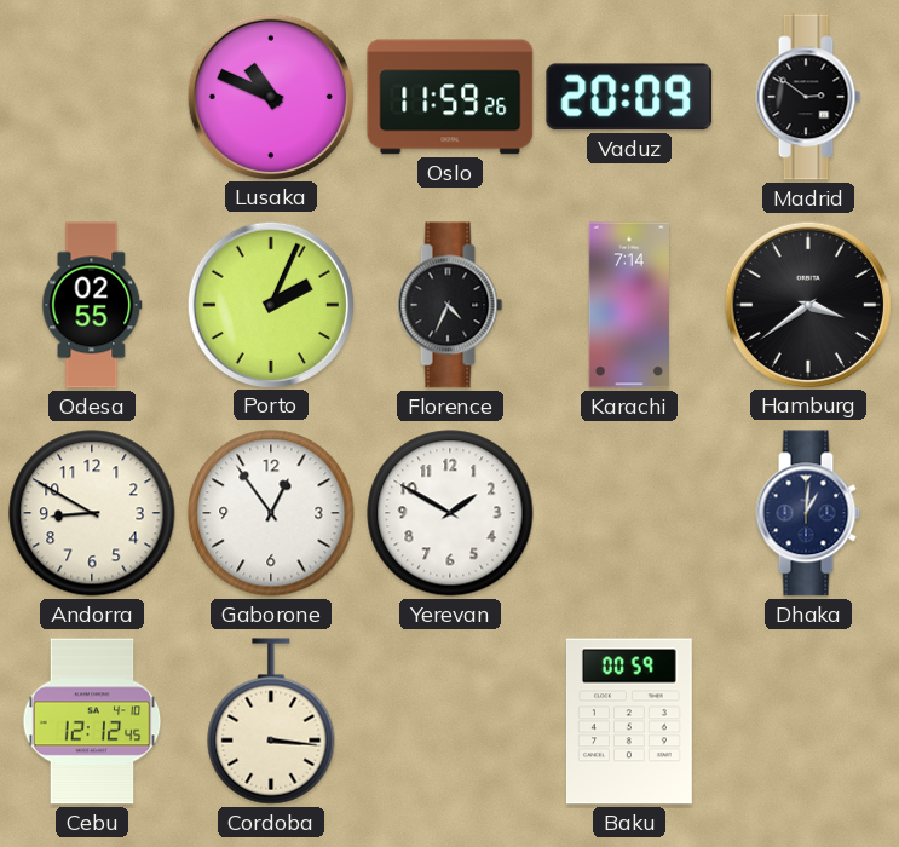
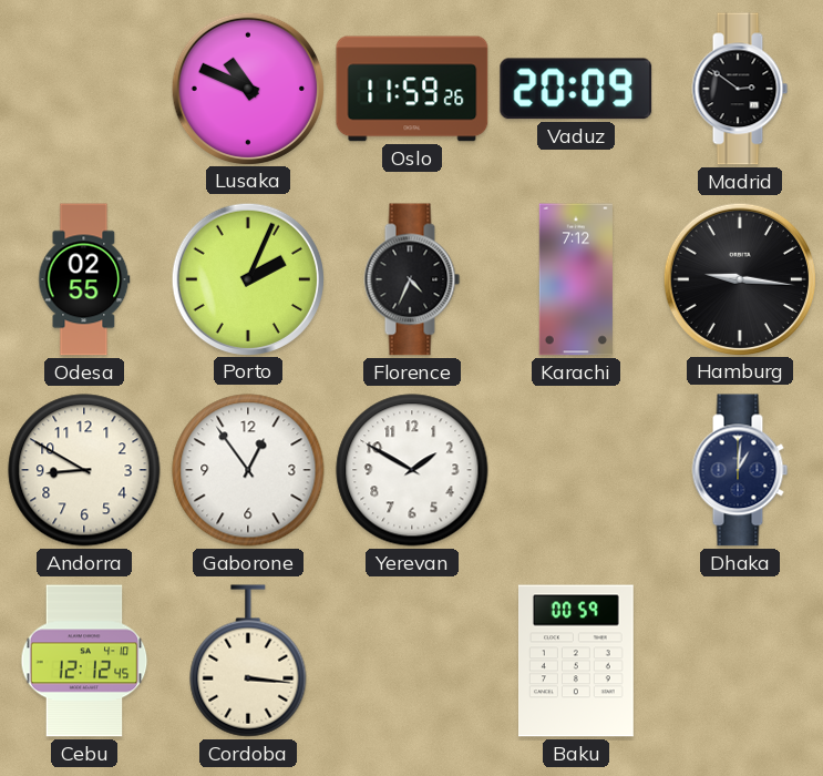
Karachi: 7:14 -> 7:12 (576, 279)
Hamburg: 3:39 -> 9:16 (739, 278)
